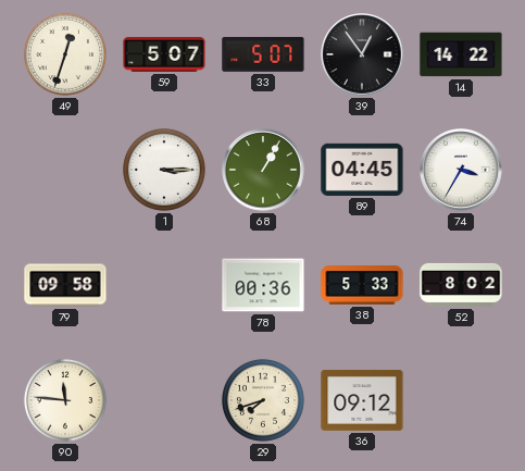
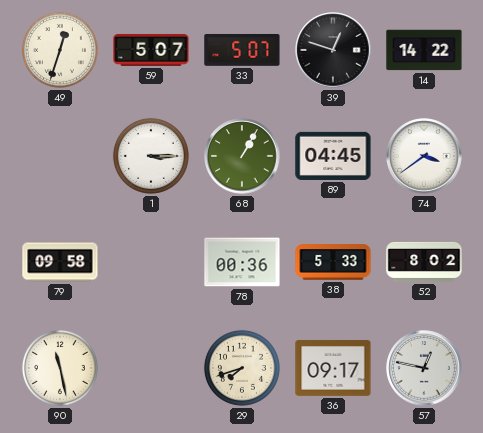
39: 12:54 -> 12:48 (333, 50)
74: 3:35 -> 3:39 (424, 156)
90: 11:46 -> 11:28 (60, 368)
36: 09:12 -> 09:17 (333, 368)
57: none -> 12:47 (424, 368)
